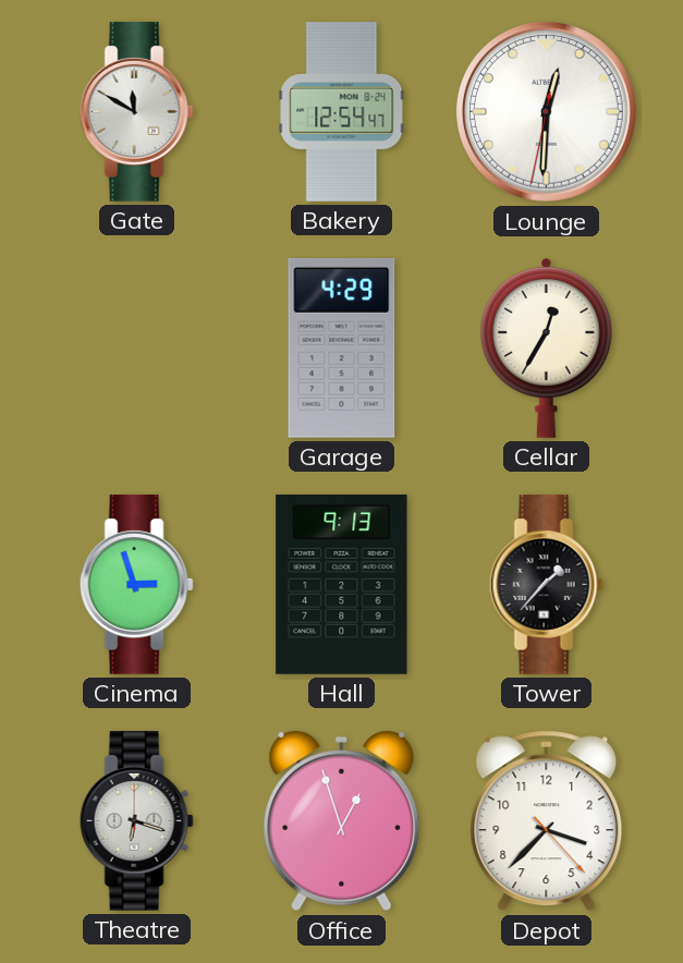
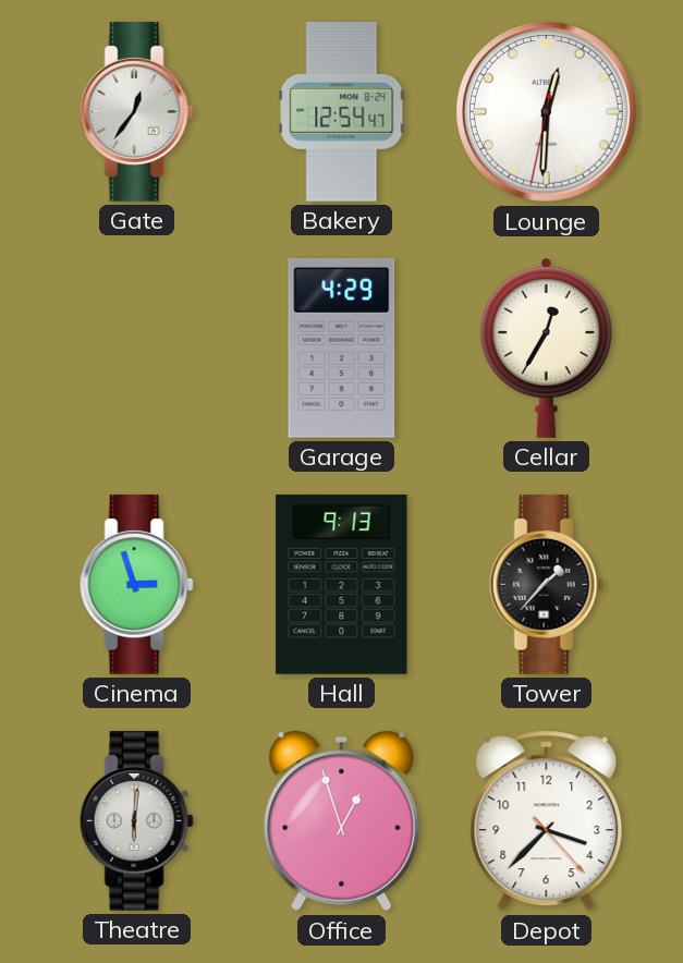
Gate: 11:50 -> 12:36 (136, 112)
Theatre: 6:18 -> 6:01 (136, 821)
